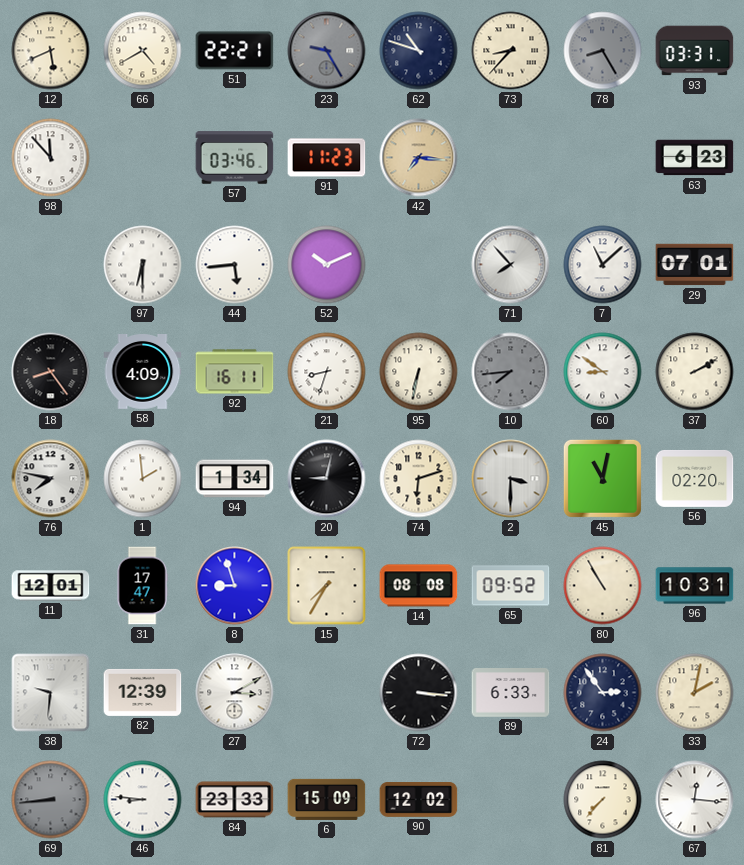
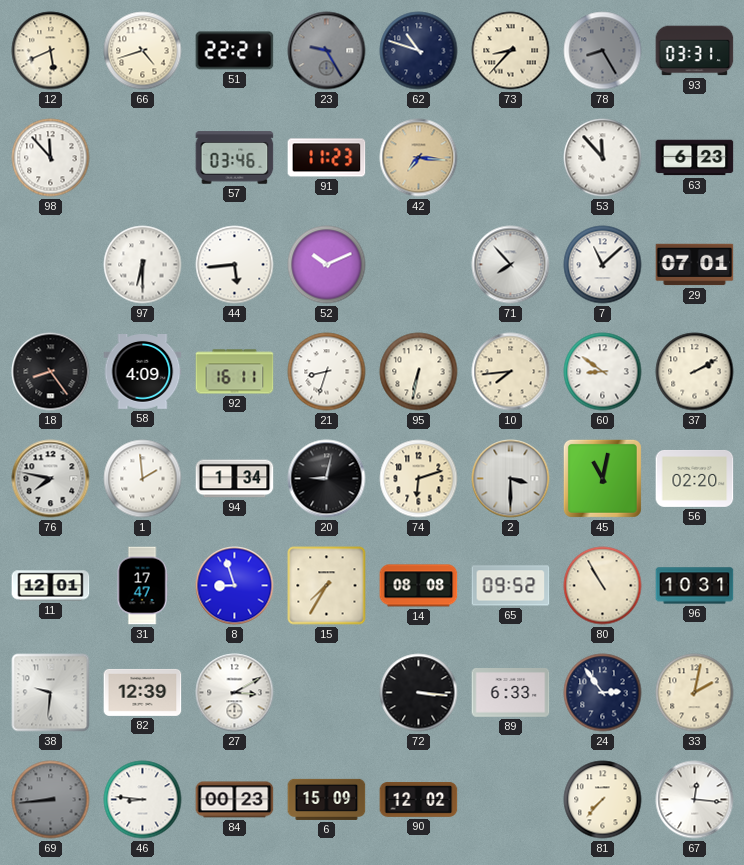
66: 4:40 -> 4:42 (143, 51)
53: none -> 11:53 (603, 158)
10 dial: grey -> cream (511, 372)
84: 23:33 -> 00:23 (235, 800)
